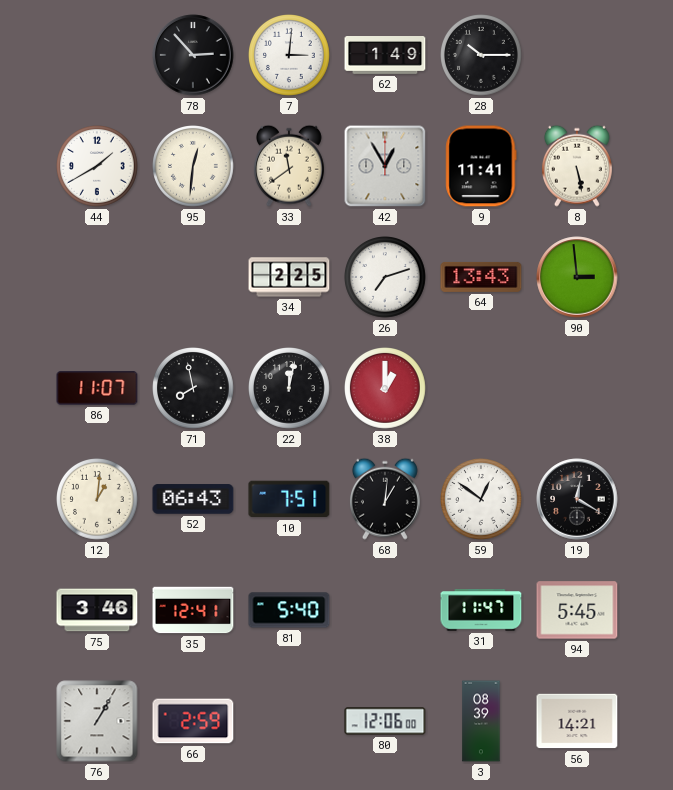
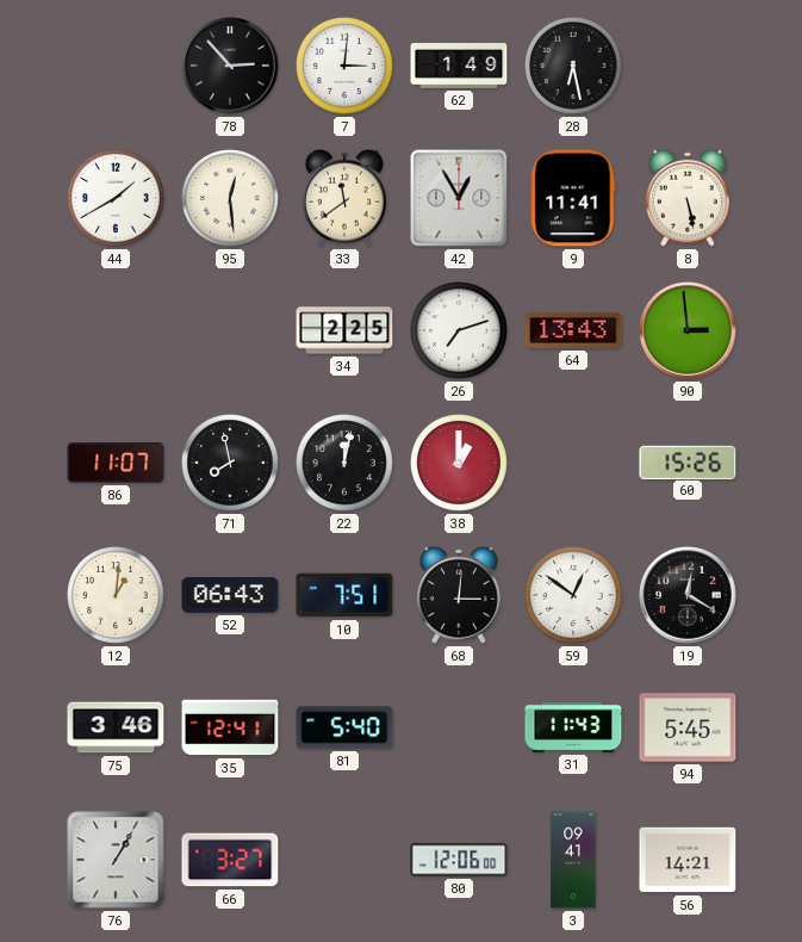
28: 10:15 -> 6:28 (574, 67)
95: 12:31 -> 12:29 (231, 199)
60: none -> 15:26 (688, 461)
68: 1:01 -> 3:01 (459, 595)
31: 11:47 -> 11:43 (573, 727)
66: 2:59 -> 3:27 (230, 860)
3: 08:39 -> 09:41 (573, 860)
